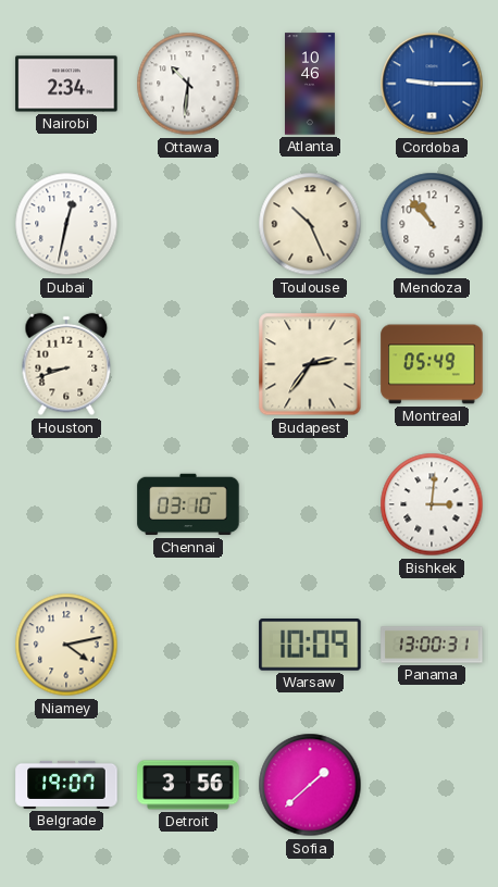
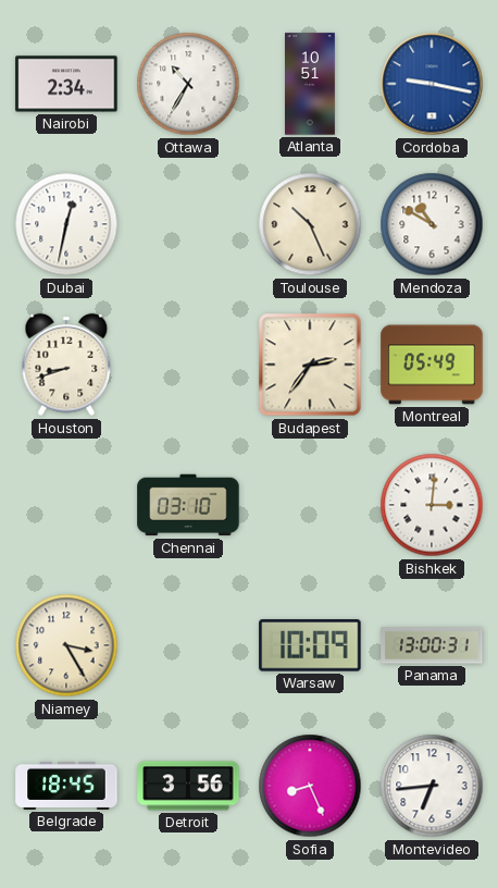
Ottawa: 10:31 -> 10:35 (188, 84)
Atlanta: 10:46 -> 10:51 (311, 84)
Cordoba: 9:15 -> 9:17 (432, 84)
Mendoza: 10:53 -> 10:50 (432, 224)
Niamey: 4:13 -> 3:25 (66, 645)
Belgrade: 19:07 -> 18:45 (66, 786)
Sofia: 1:38 -> 8:26 (310, 786)
Montevideo: none -> 6:44 (432, 786)
